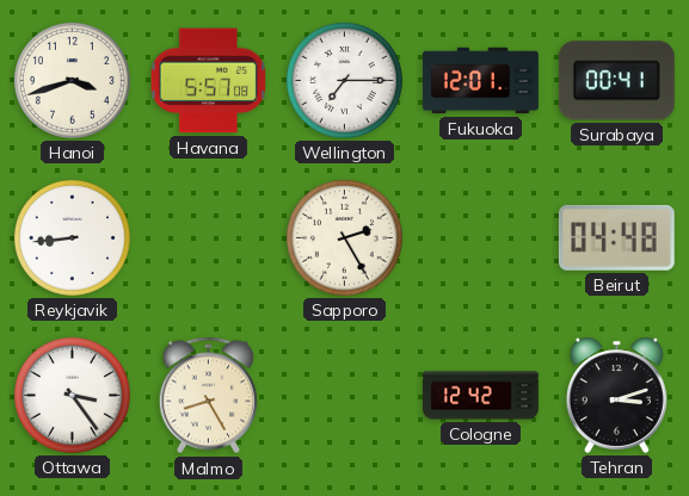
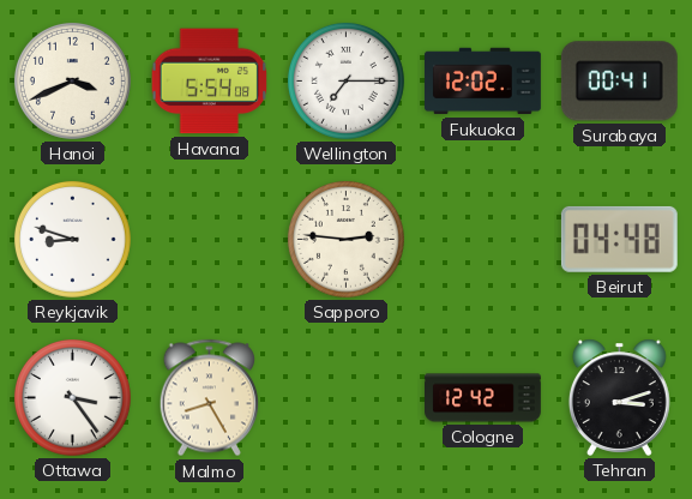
Hanoi: 3:42 -> 3:41 (72, 80)
Havana: 5:57 -> 5:54 (210, 82)
Fukuoka: 12:01 -> 12:02 (483, 82)
Reykjavik: 8:44 -> 8:48 (72, 239)
Sapporo: 2:25 -> 2:46 (345, 239)
